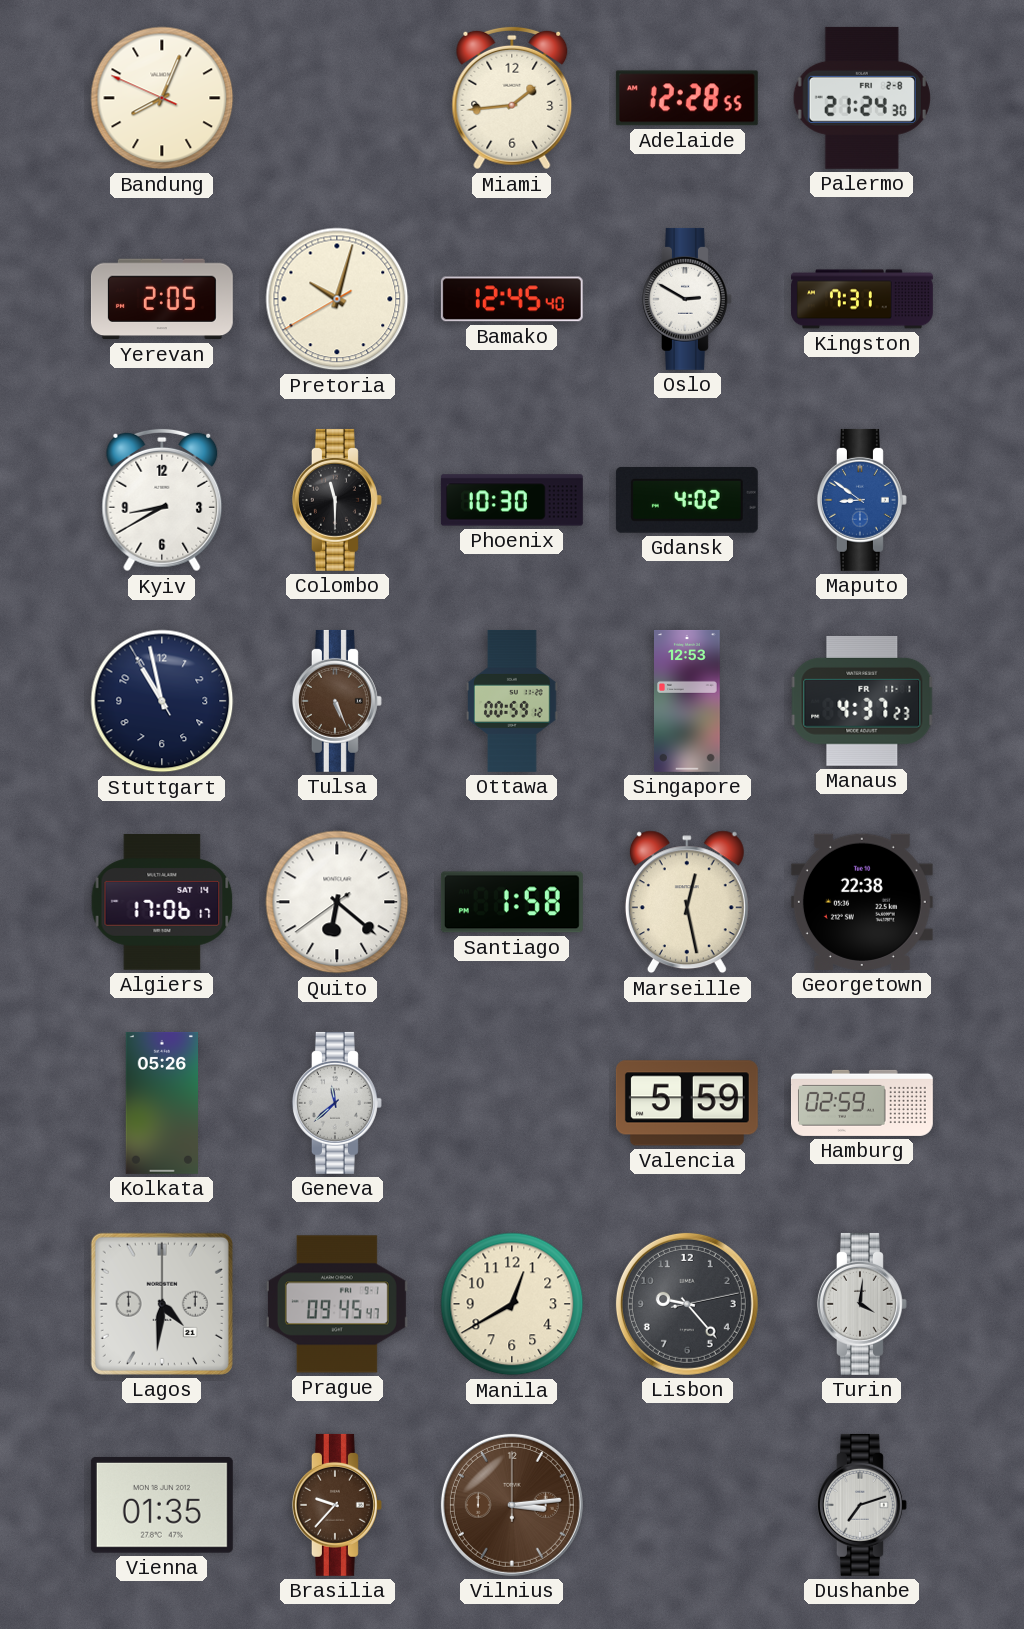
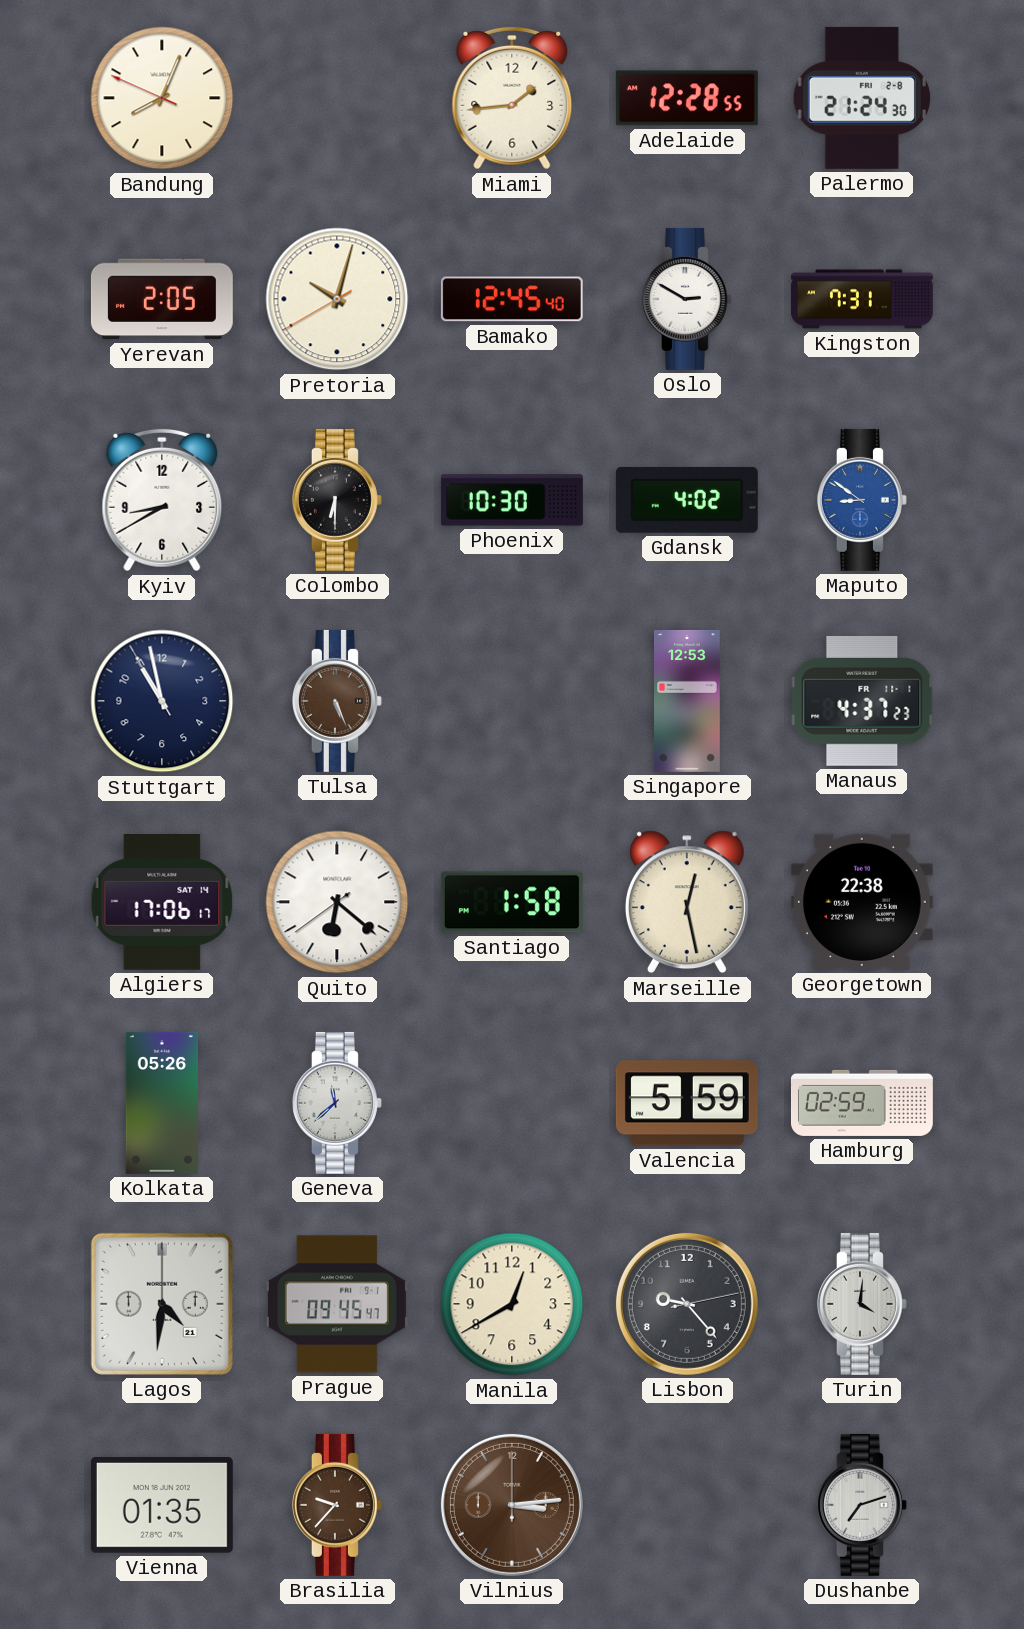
Colombo: 11:30 -> 6:30 (337, 500)
Ottawa: 00:59 -> none (513, 701)
